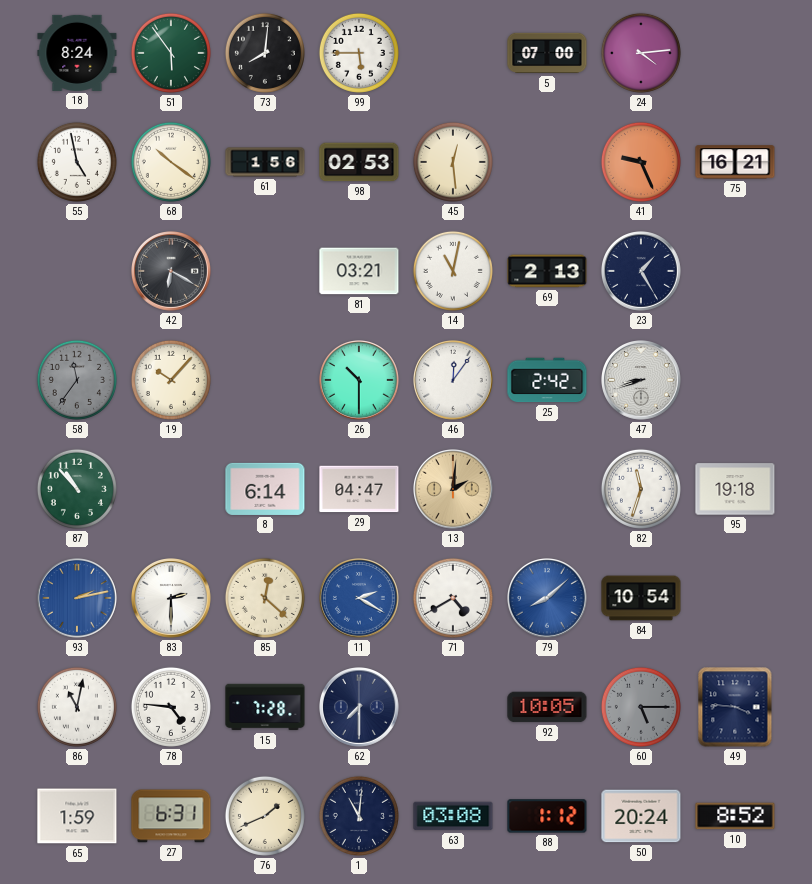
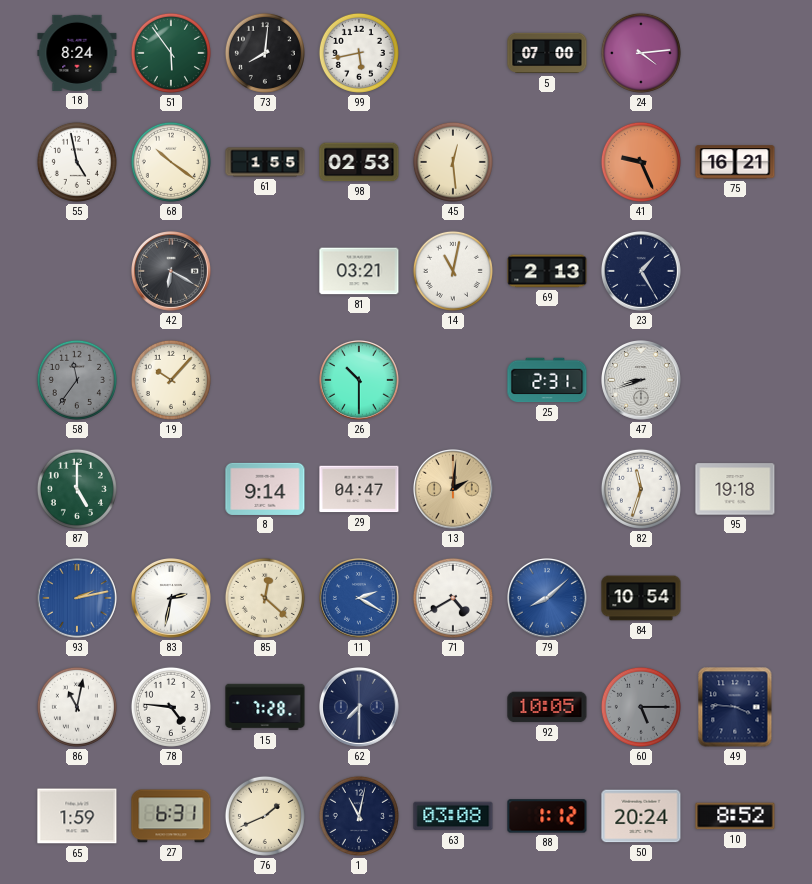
99: 5:45 -> 5:43 (359, 53)
61: 1:56 -> 1:55 (265, 162)
46: 12:06 -> none (454, 381)
25: 2:42 -> 2:31 (547, 380)
87: 10:53 -> 5:00 (77, 489)
8: 6:14 -> 9:14 (265, 489)
83: 2:30 -> 2:32 (172, 599)
1: 11:01 -> 11:02 (359, 816)
